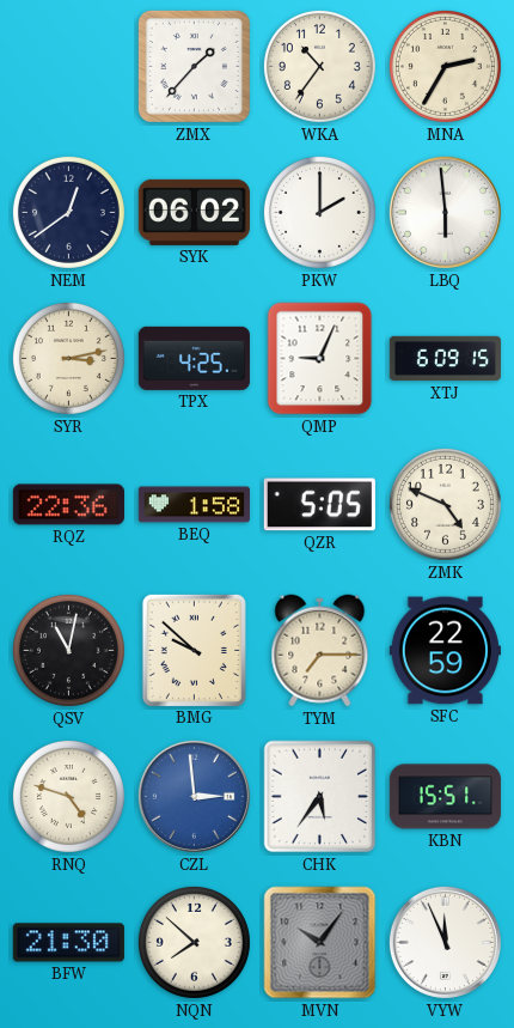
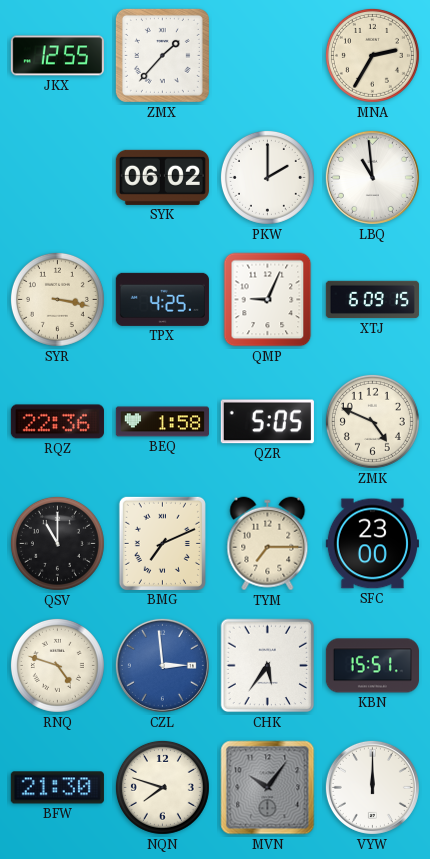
JKX: none -> 12:55 (57, 56)
WKA: 10:36 -> none (319, 66)
NEM: 12:39 -> none (68, 212)
LBQ: 5:59 -> 10:59 (372, 177)
SYR: 3:13 -> 3:17 (57, 299)
QSV: 11:02 -> 11:00 (57, 543)
BMG: 9:52 -> 7:11 (162, 543)
SFC: 22:59 -> 23:00 (372, 544)
NQN: 7:52 -> 7:48 (162, 787)
VYW: 11:56 -> 12:00 (372, 787)
